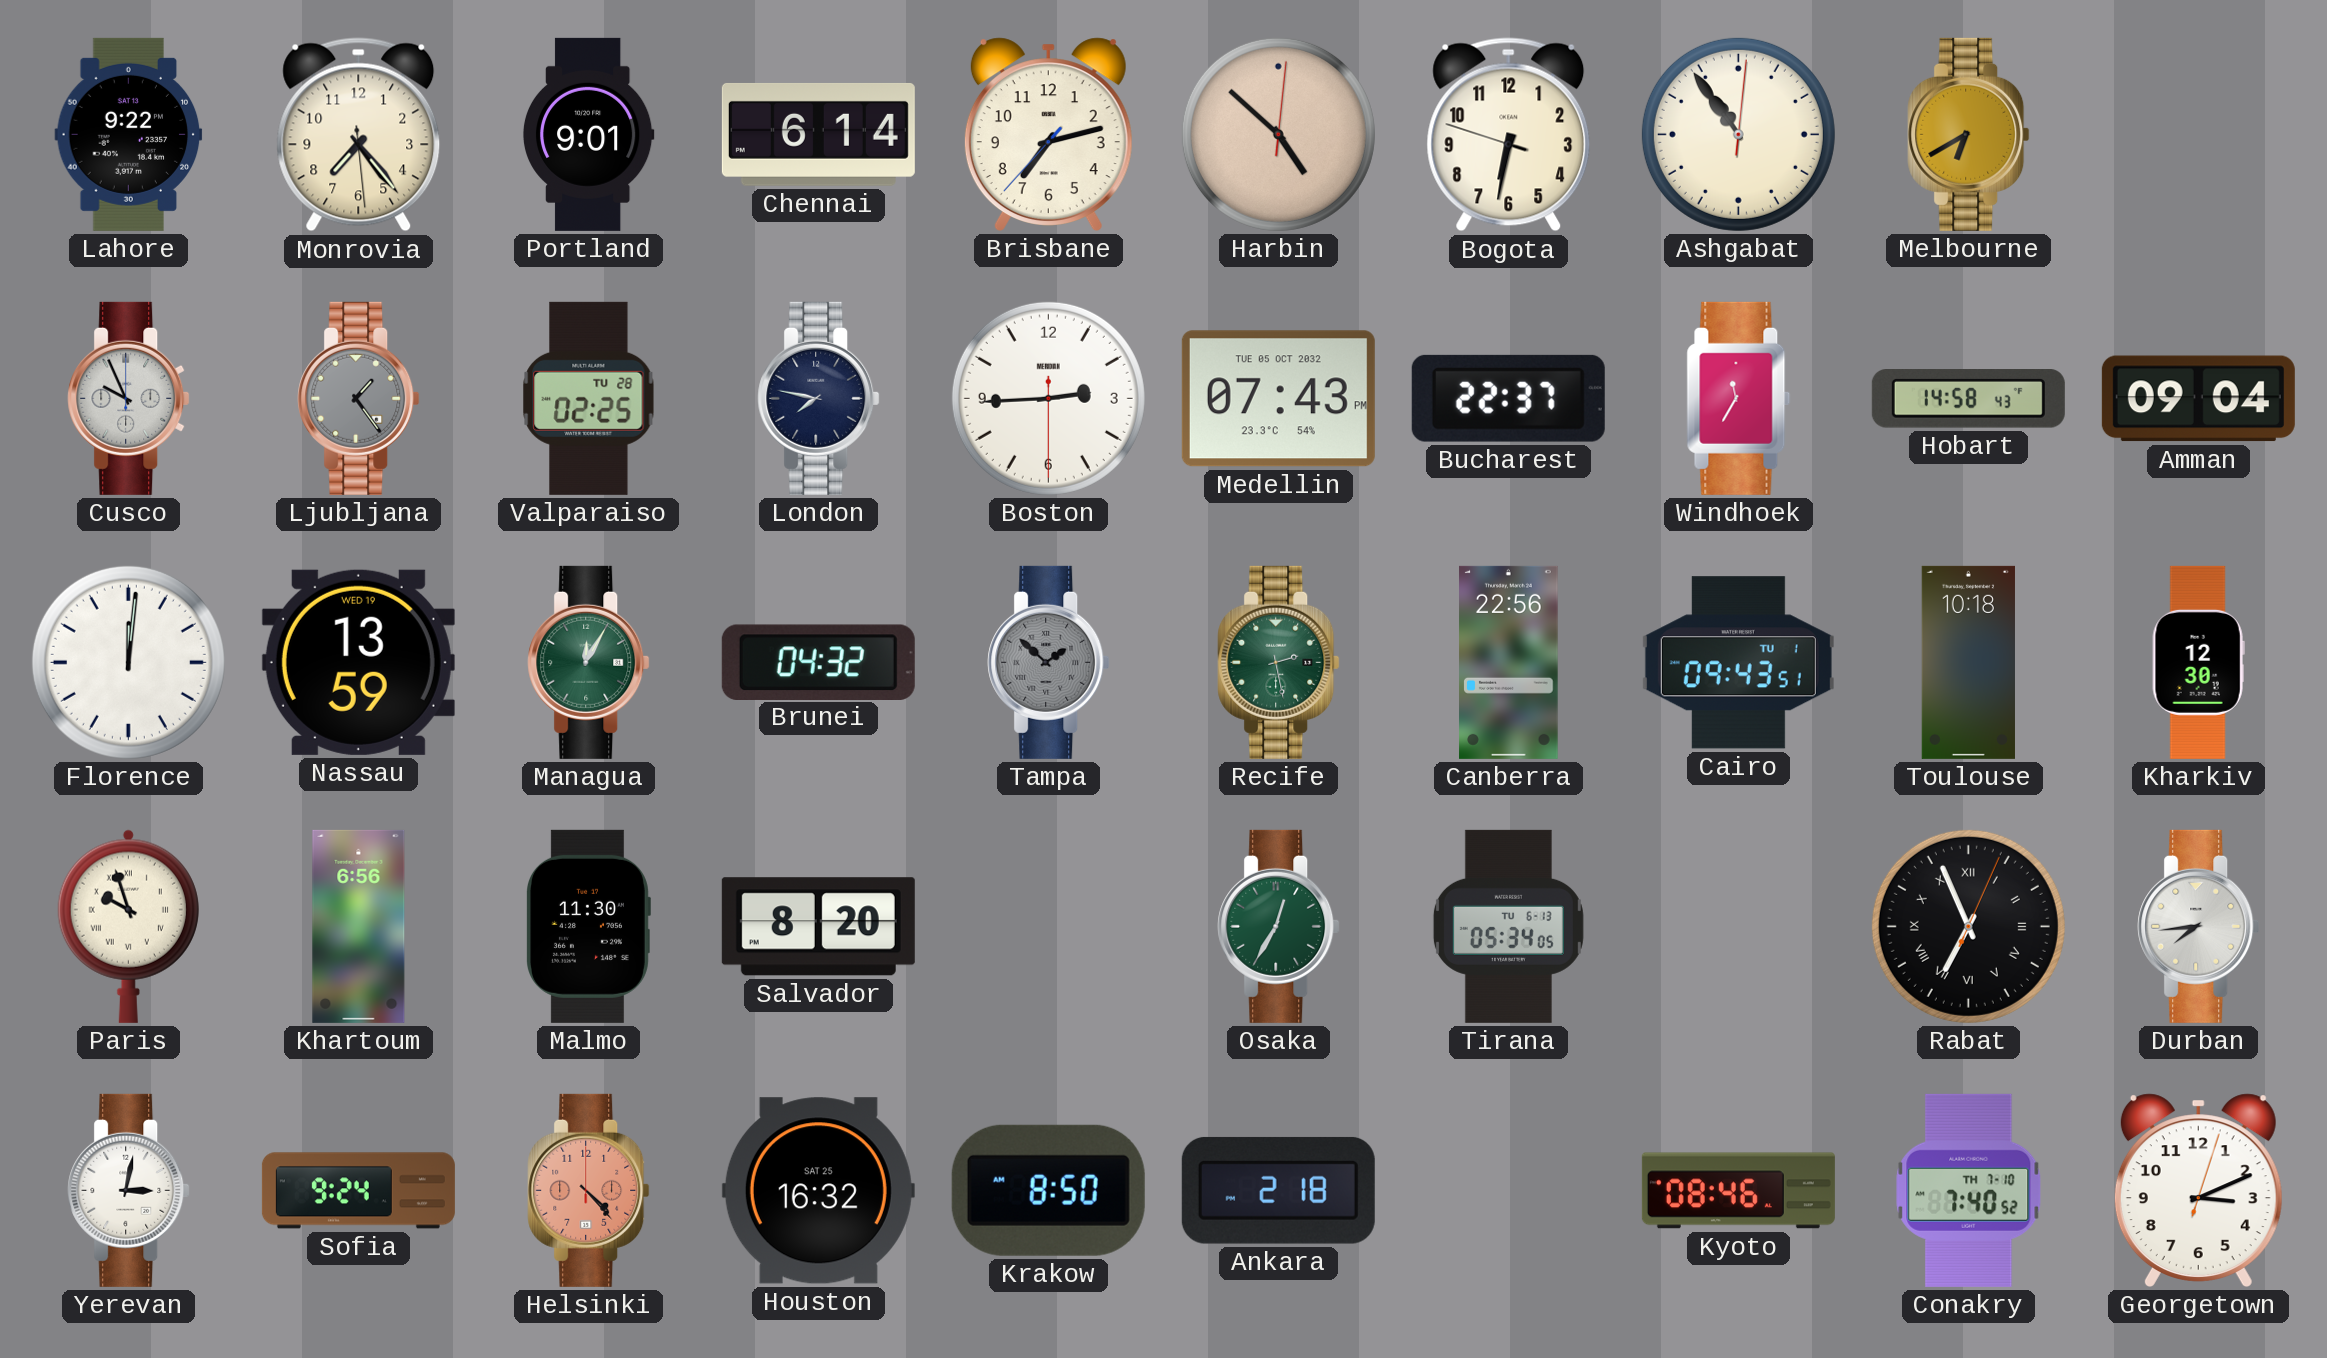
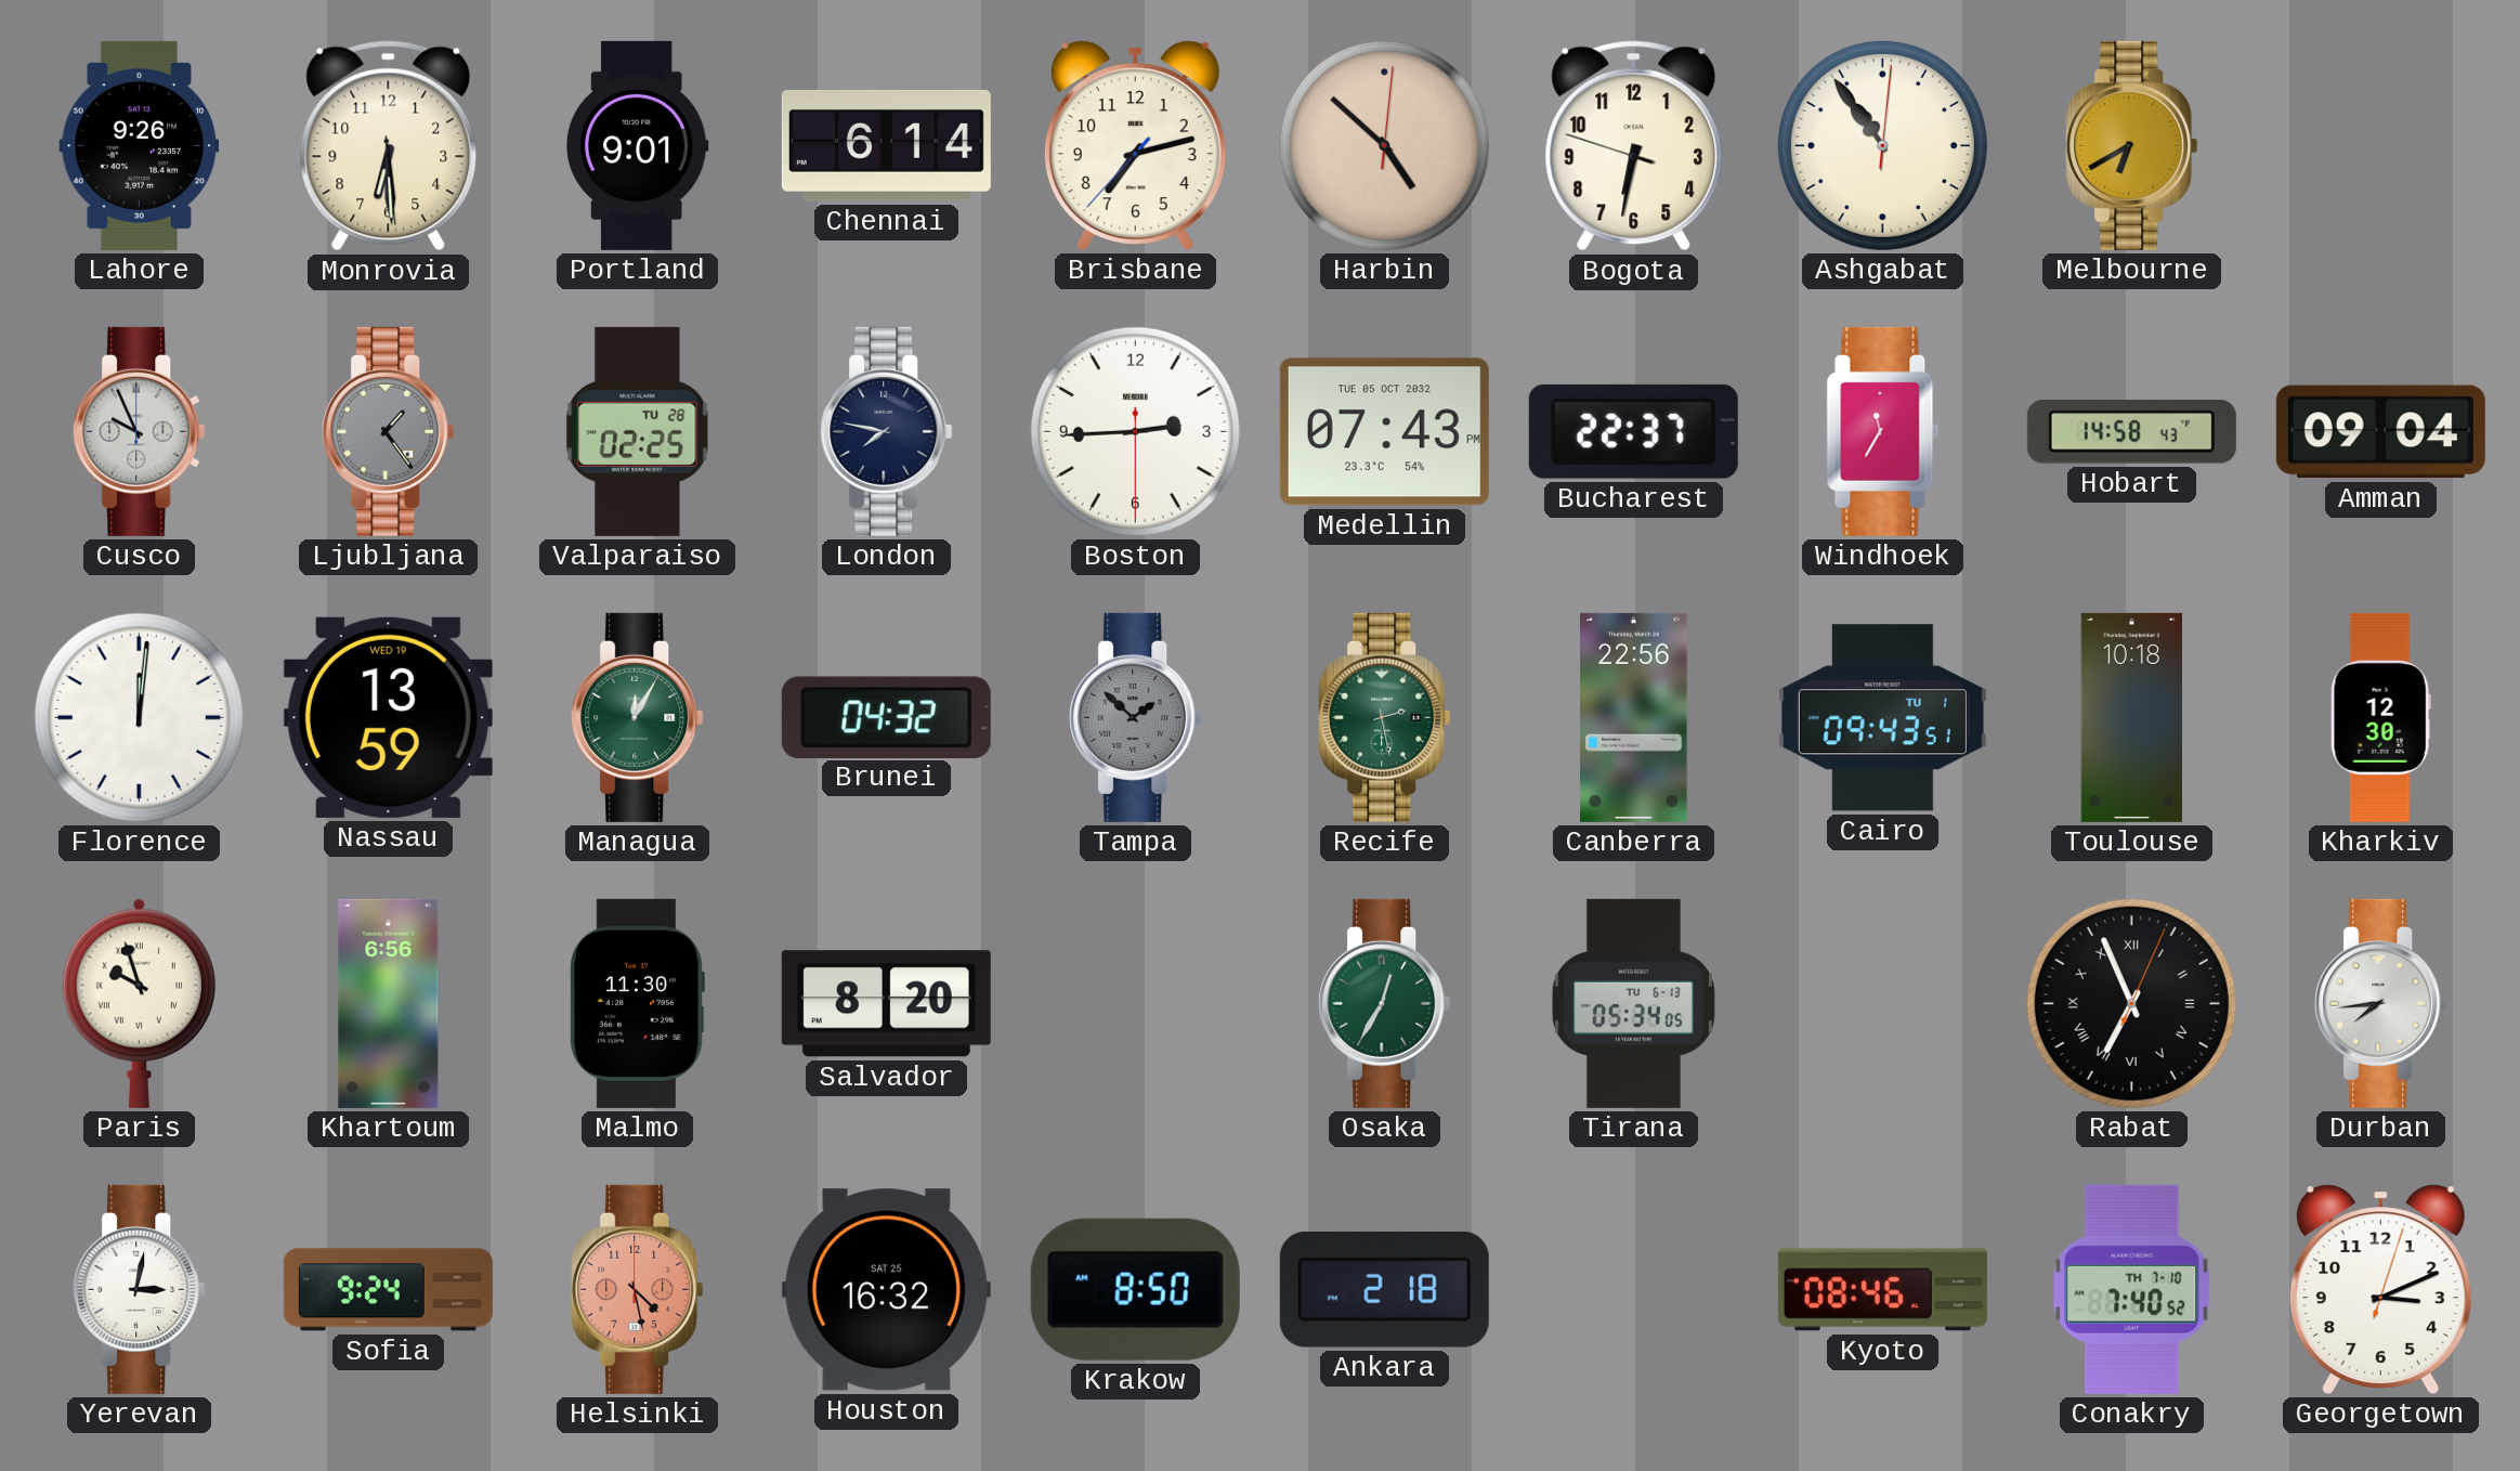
Lahore: 9:22 -> 9:26 (140, 145)
Monrovia: 7:23 -> 6:29 (389, 146)
Helsinki: 4:23 -> 4:28 (638, 1289)
